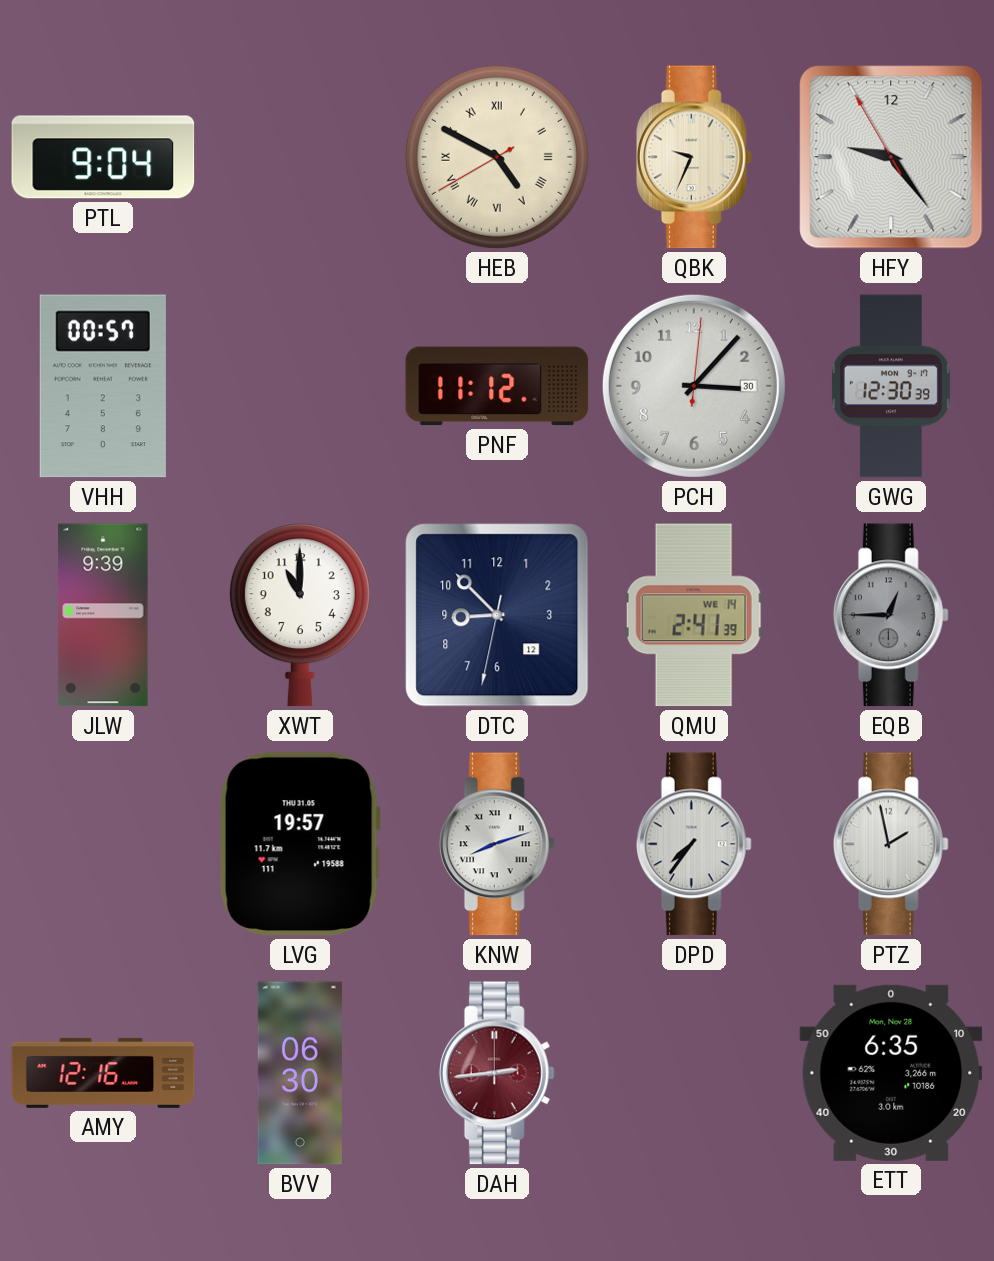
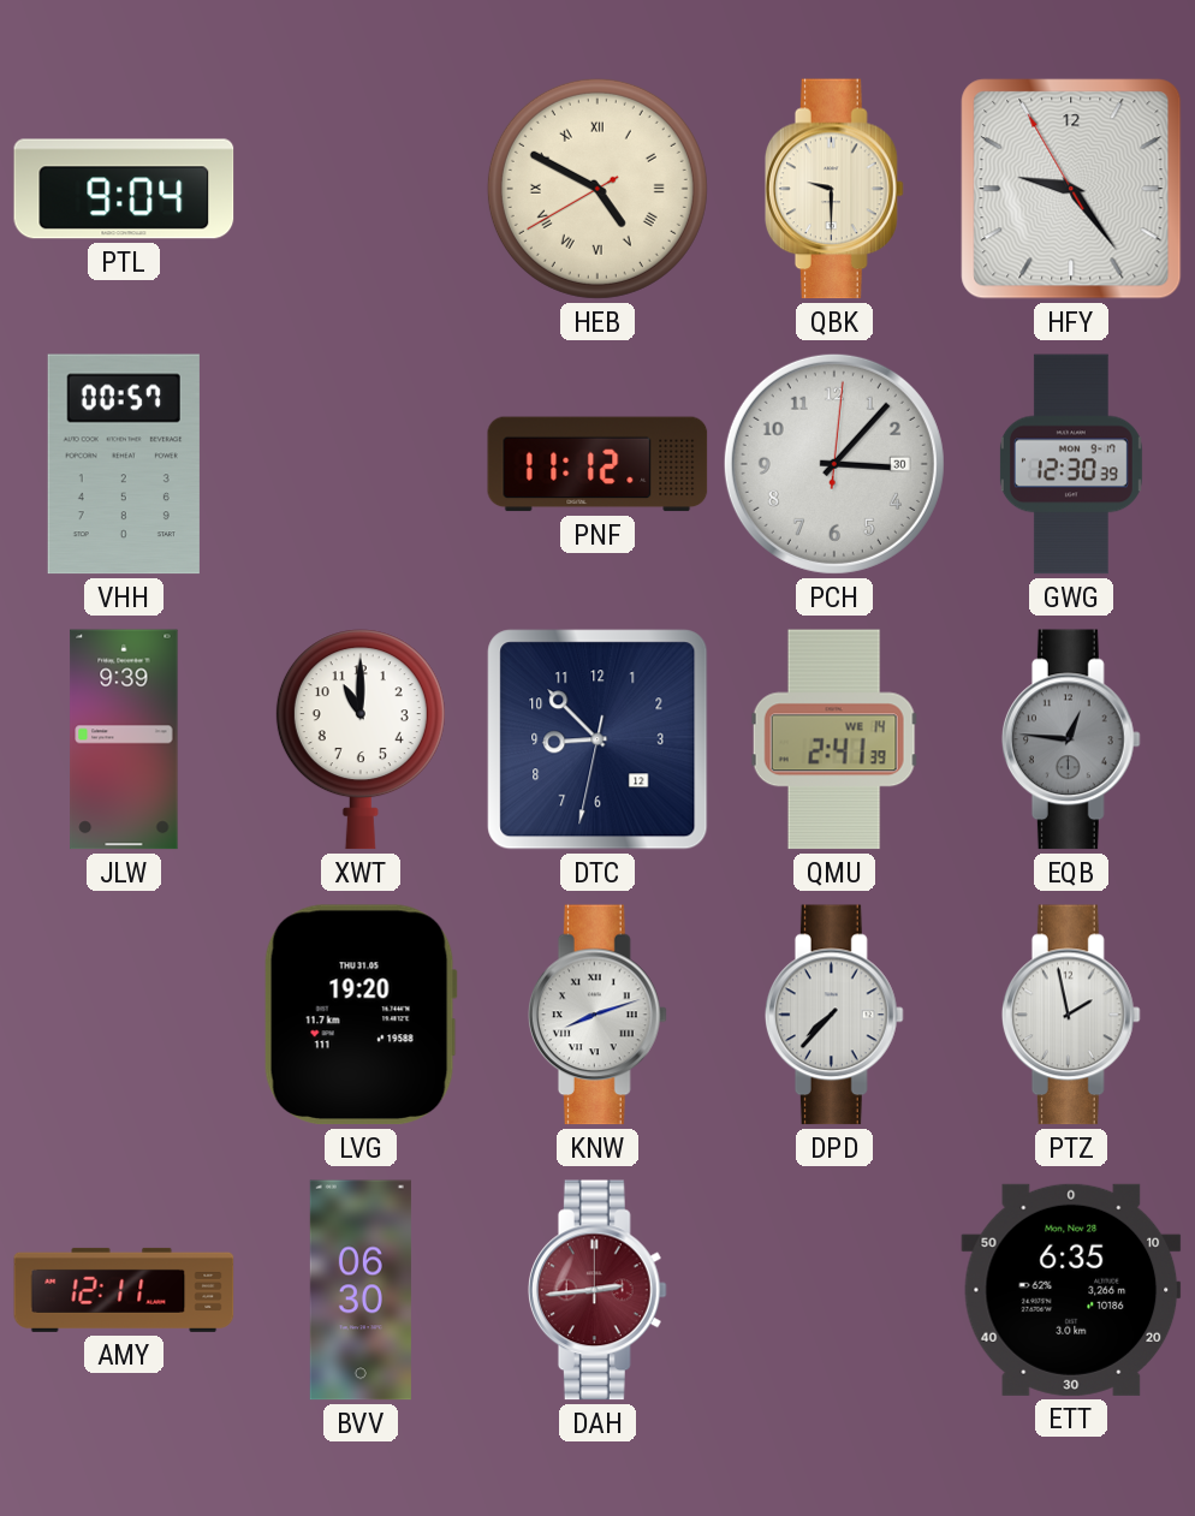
QBK: 9:34 -> 9:30 (834, 189)
EQB: 12:45 -> 12:46 (1071, 739)
LVG: 19:57 -> 19:20 (361, 1015)
DPD: 7:36 -> 7:37 (834, 1015)
AMY: 12:16 -> 12:11 (124, 1290)
